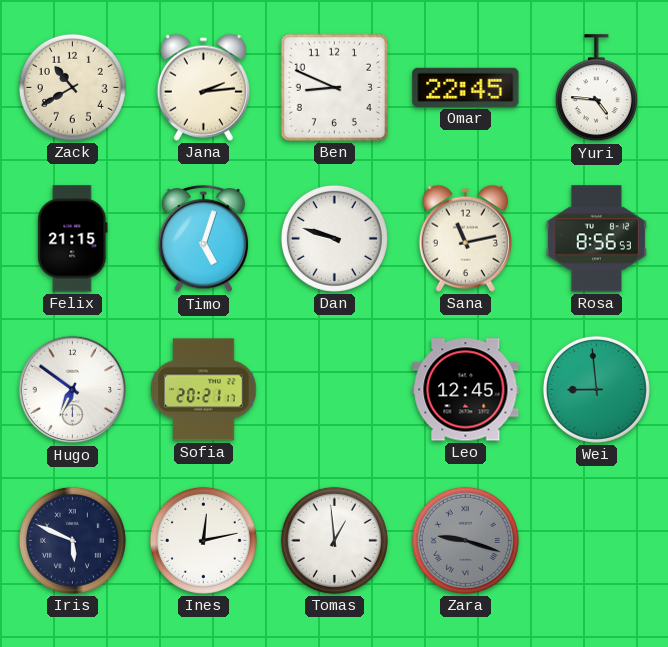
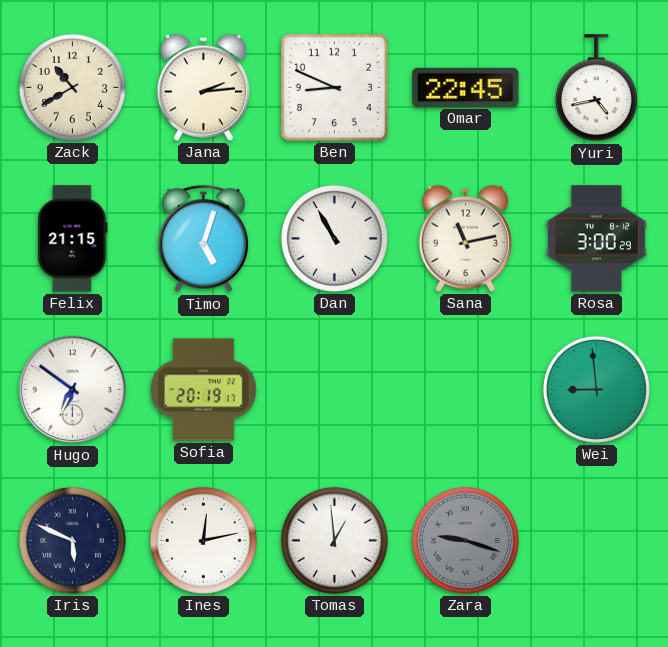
Yuri: 4:46 -> 4:43 (596, 88)
Dan: 9:48 -> 10:55 (334, 238)
Rosa: 8:56 -> 3:00 (596, 239)
Sofia: 20:21 -> 20:19 (204, 390)
Leo: 12:45 -> none (466, 390)
